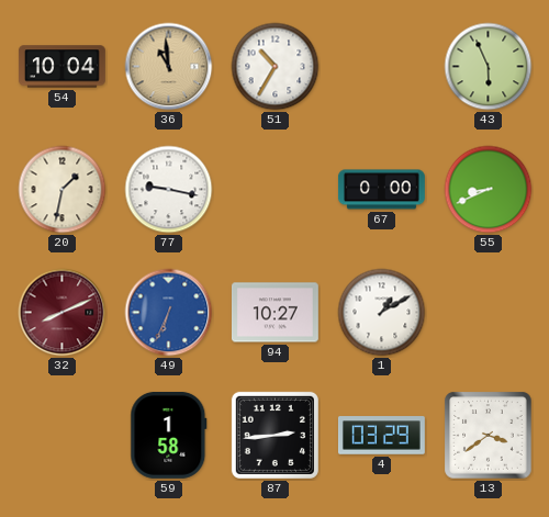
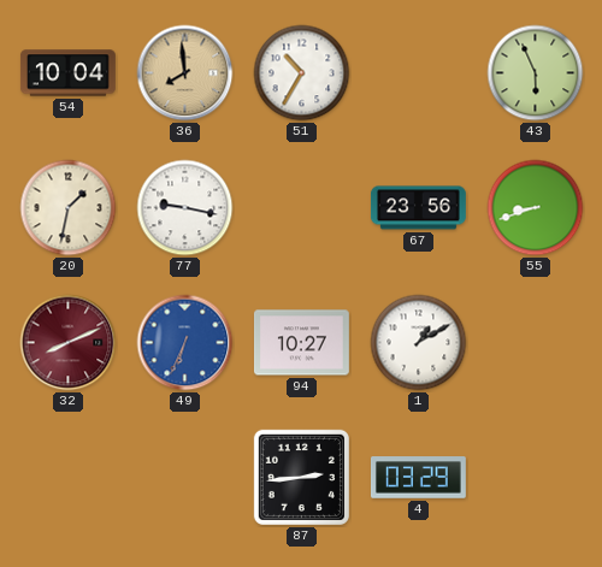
36: 10:59 -> 7:59 (185, 73)
67: 0:00 -> 23:56 (418, 208)
55: 8:41 -> 8:42 (536, 208)
59: 1:58 -> none (169, 435)
13: 3:39 -> none (489, 436)
